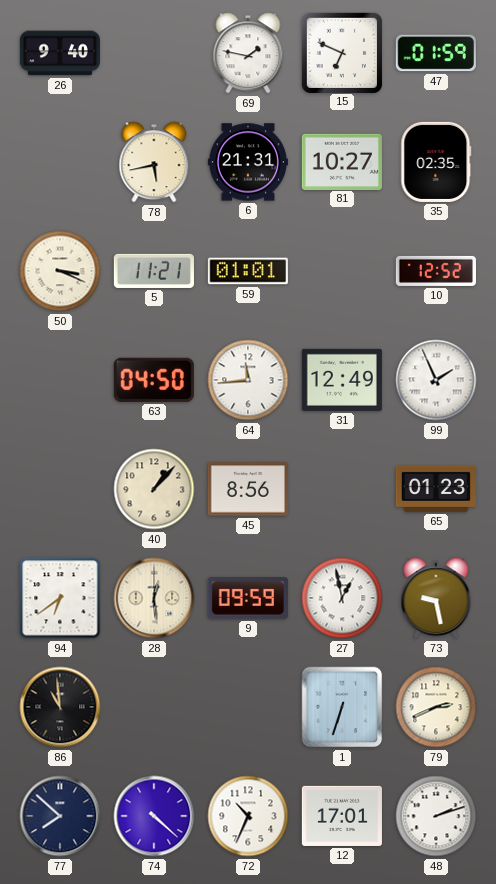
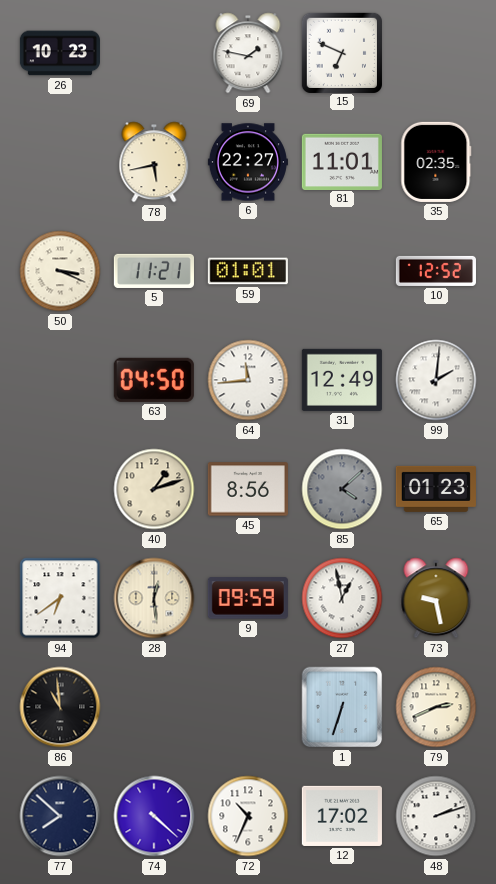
26: 9:40 -> 10:23 (60, 53)
47: 01:59 -> none (436, 53)
6: 21:31 -> 22:27 (248, 162)
81: 10:27 -> 11:01 (342, 161)
99: 1:56 -> 2:01 (436, 380)
40: 1:07 -> 1:12 (154, 489)
85: none -> 4:08 (342, 489)
12: 17:01 -> 17:02 (342, 816)
